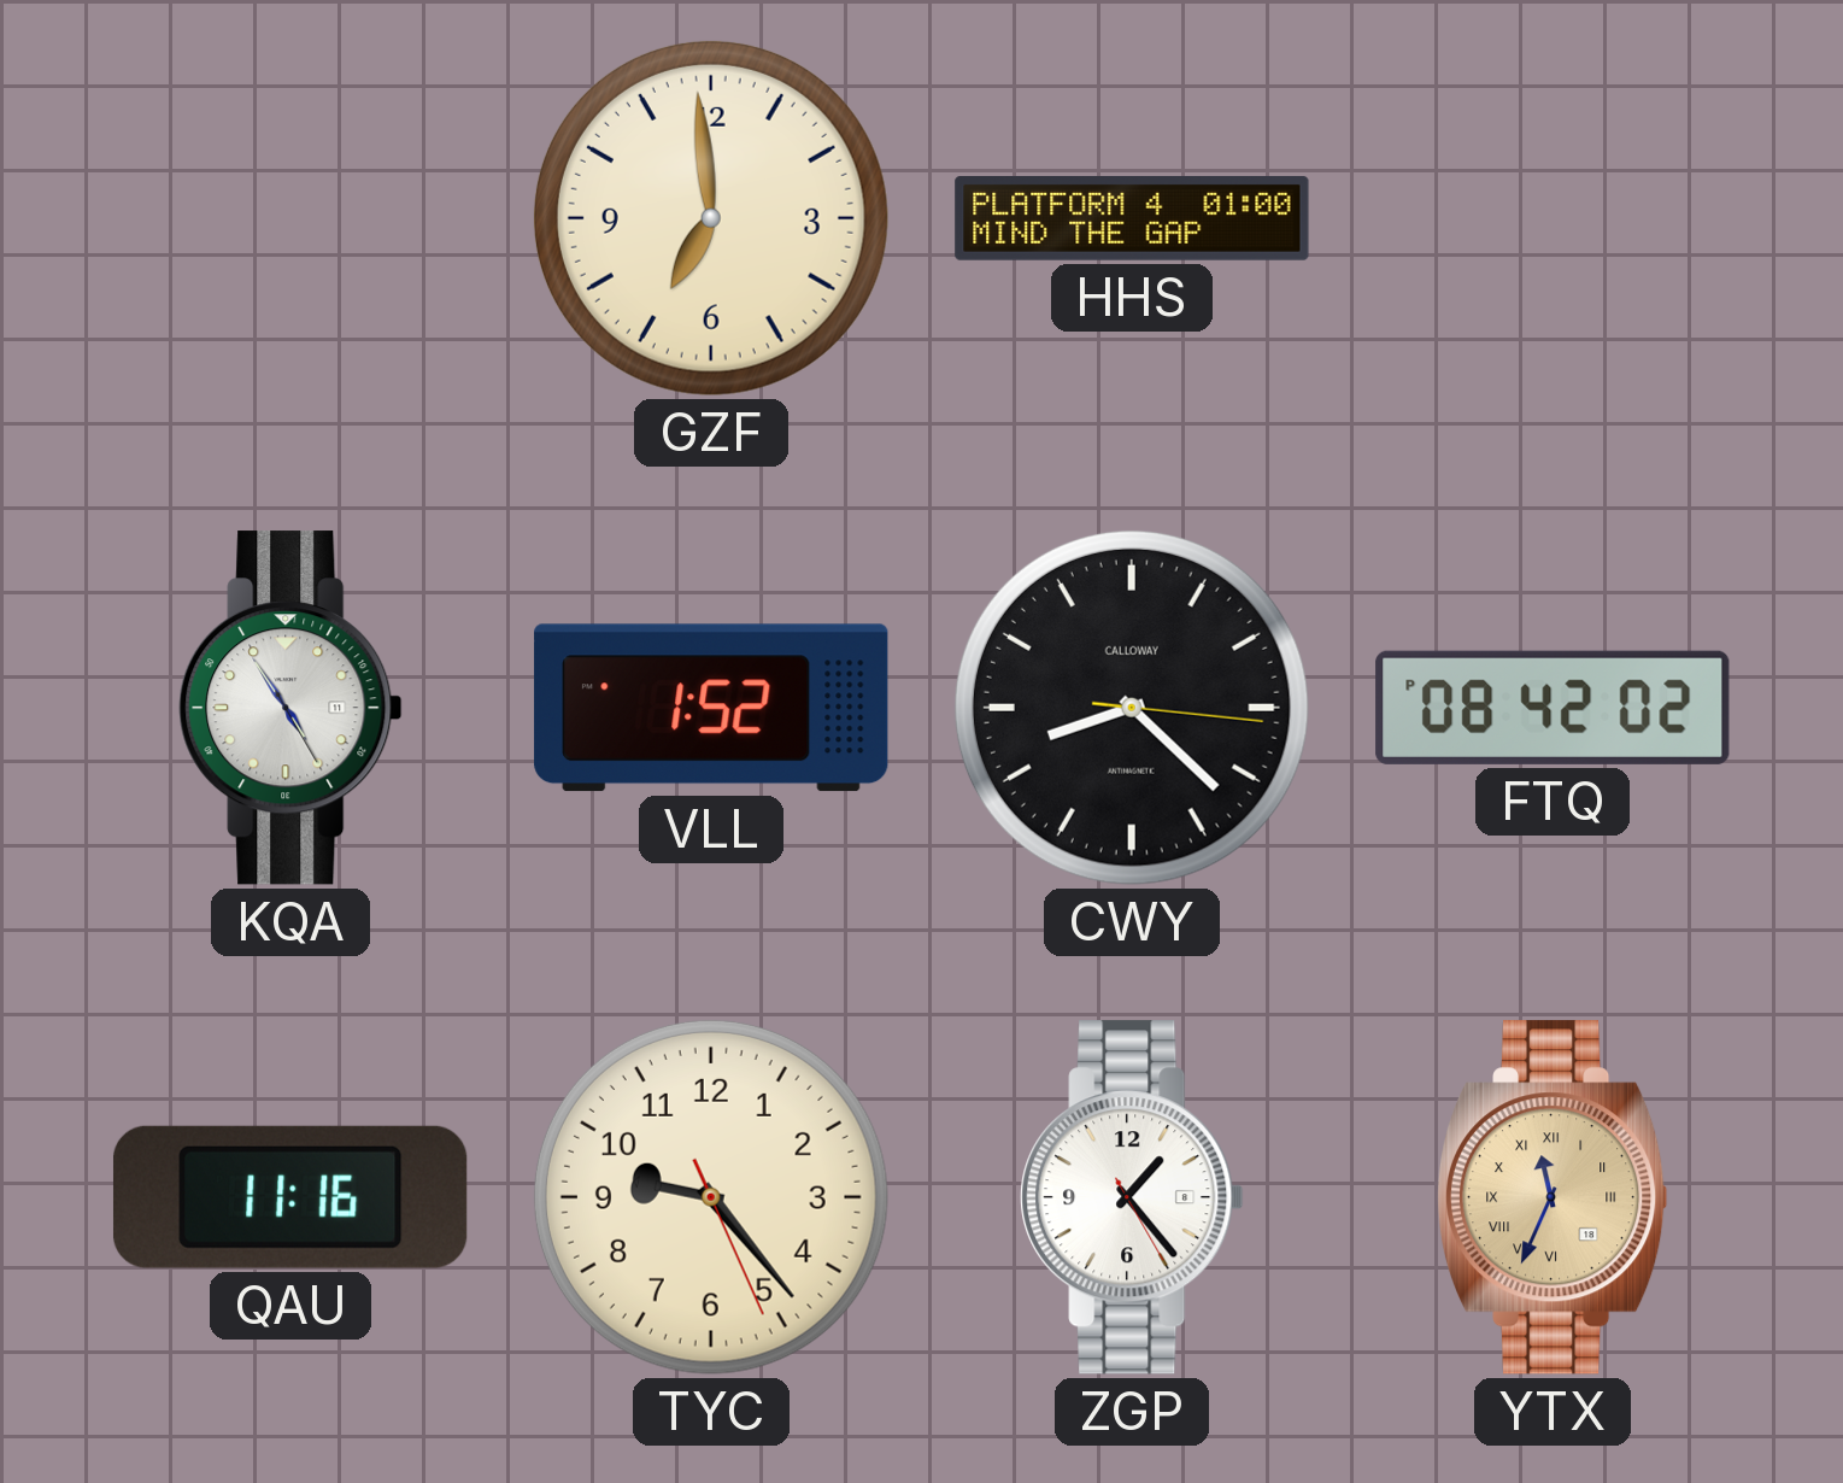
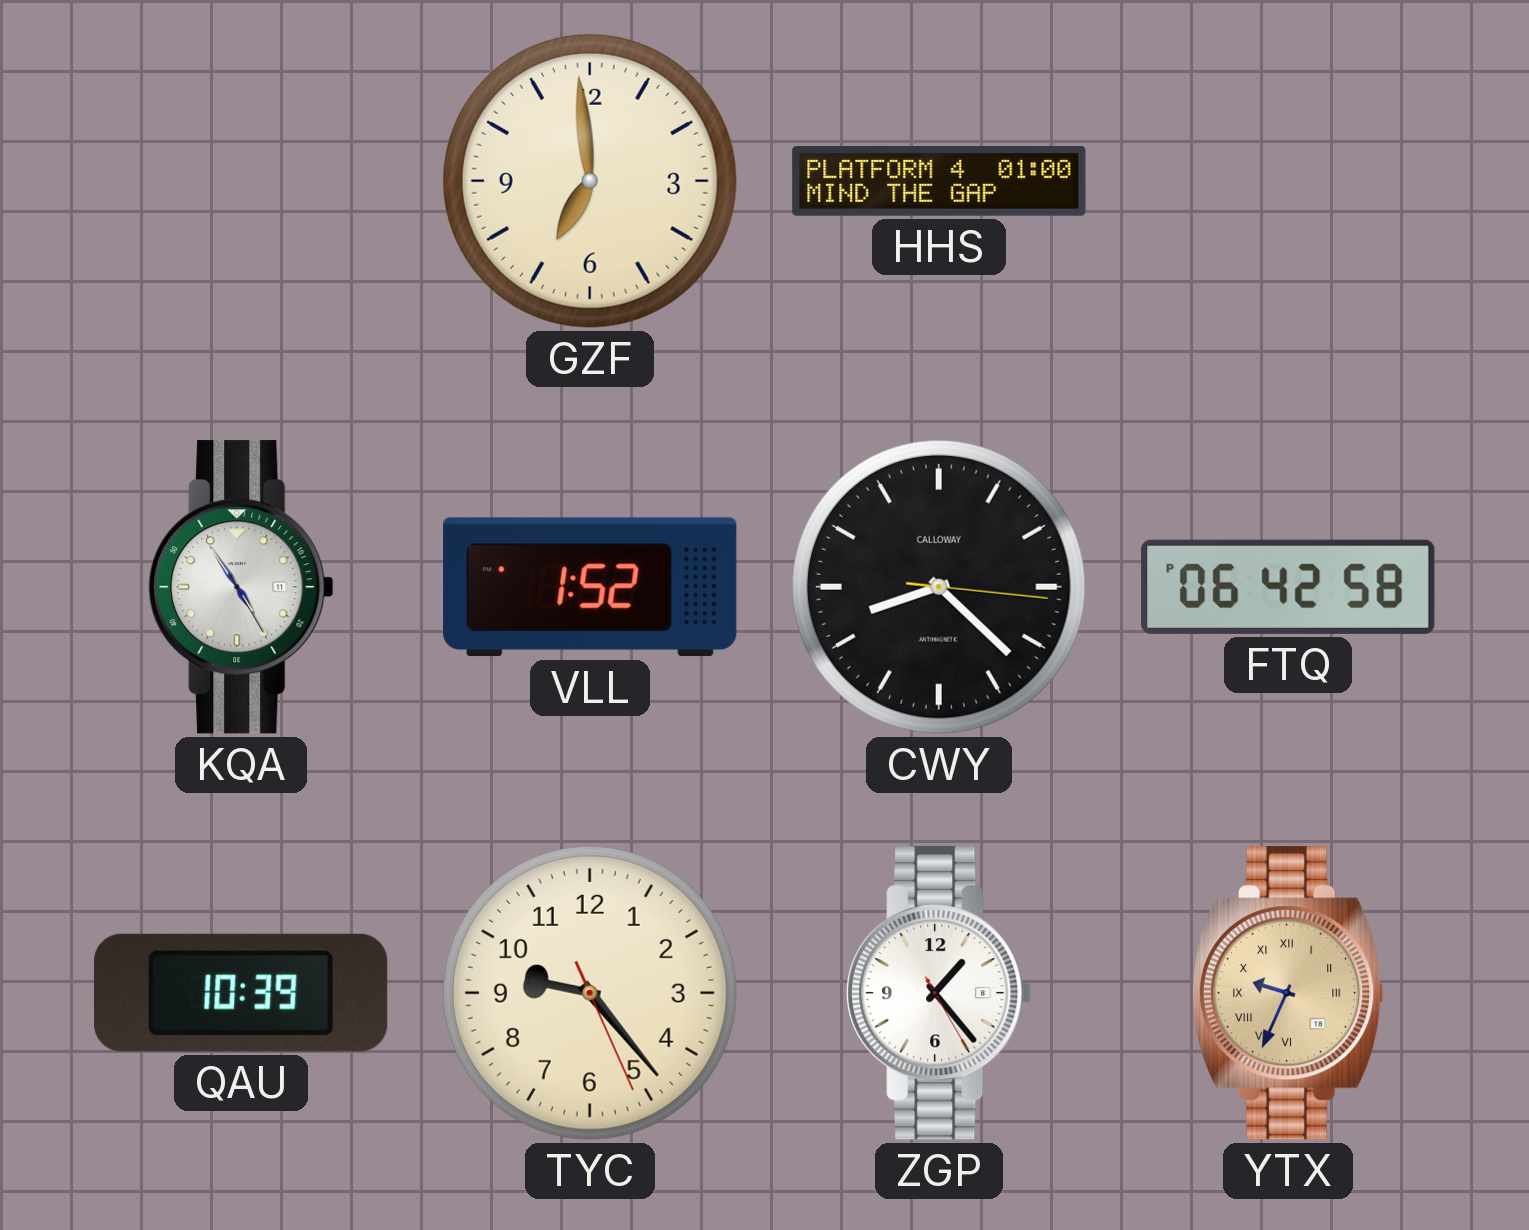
FTQ: 08:42 -> 06:42 (1288, 587)
QAU: 11:16 -> 10:39 (241, 993)
YTX: 11:34 -> 9:34 (1288, 993)
